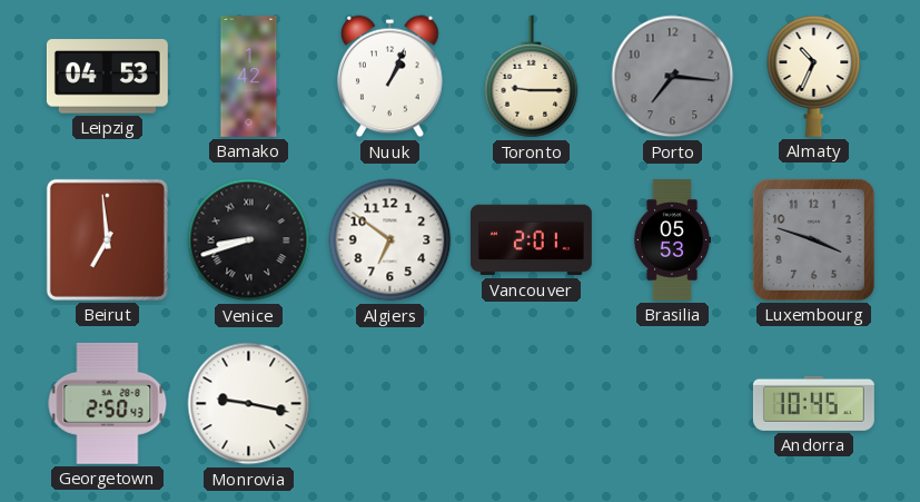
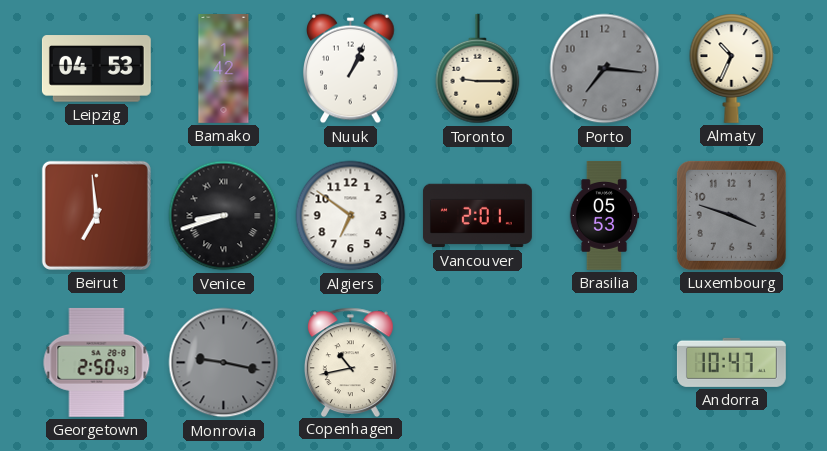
Monrovia dial: white -> grey (224, 363)
Copenhagen: none -> 10:43 (351, 362)
Andorra: 10:45 -> 10:47 (731, 362)
